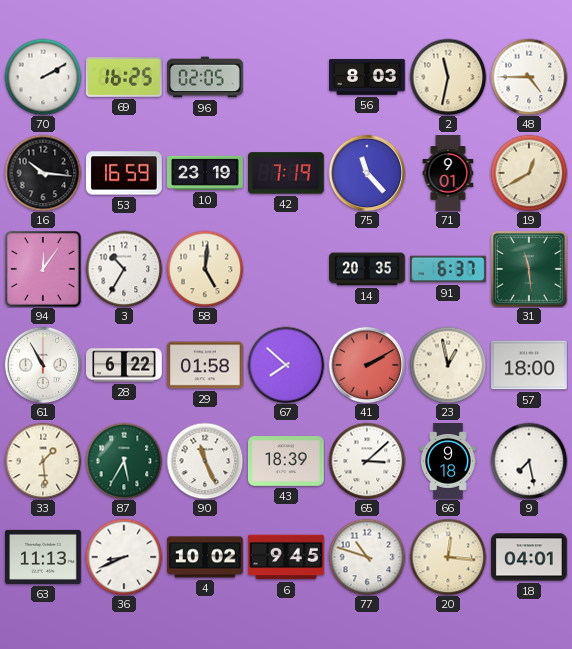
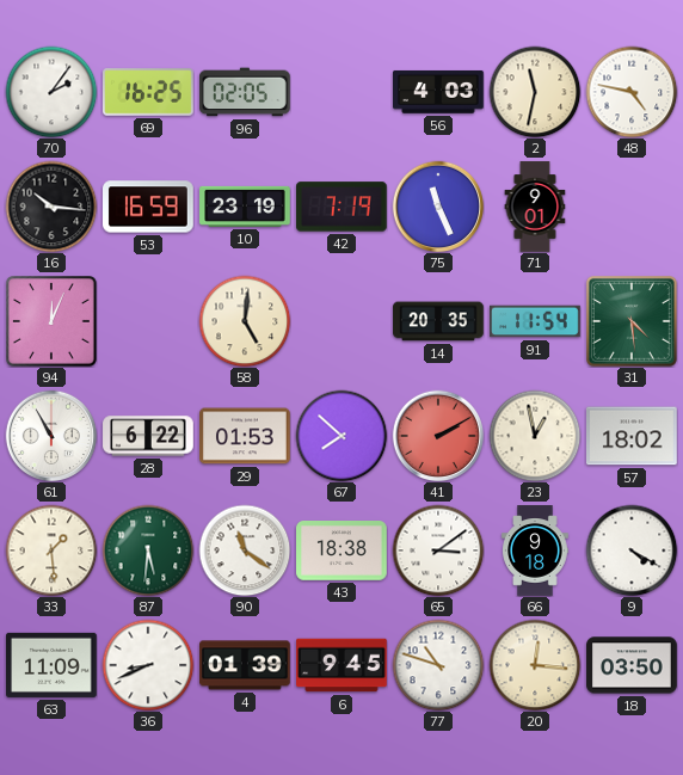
70: 2:10 -> 2:06 (51, 92)
56: 8:03 -> 4:03 (439, 92)
48: 4:45 -> 4:47 (632, 92)
75: 11:23 -> 11:26 (438, 207)
19: 12:40 -> none (529, 173)
94: 12:06 -> 12:04 (53, 322)
3: 10:35 -> none (124, 269)
91: 6:37 -> 11:54 (535, 321)
31: 11:29 -> 4:29 (633, 322)
29: 01:58 -> 01:53 (246, 436)
57: 18:00 -> 18:02 (633, 436)
87: 5:35 -> 5:31 (148, 551)
90: 11:26 -> 11:21 (245, 551)
43: 18:39 -> 18:38 (341, 552)
65: 3:08 -> 3:09 (438, 551)
9: 7:28 -> 4:20 (632, 551)
63: 11:13 -> 11:09 (53, 665)
4: 10:02 -> 01:39 (245, 665)
18: 04:01 -> 03:50 (632, 665)
